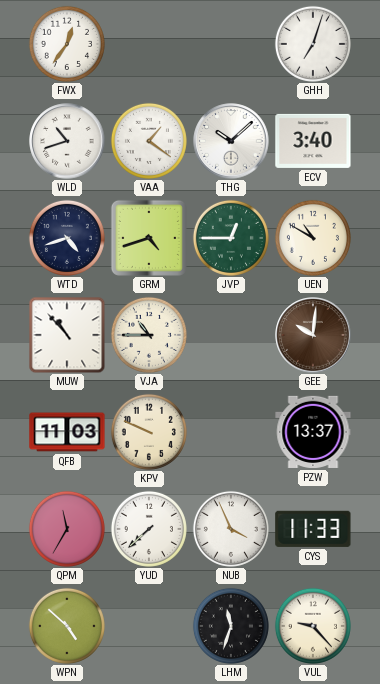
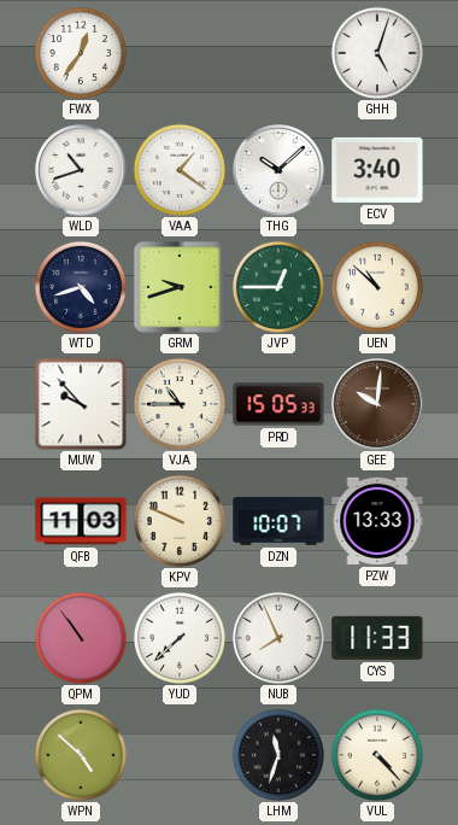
GHH: 7:03 -> 5:03 (377, 53)
GRM: 4:42 -> 9:42 (180, 287)
UEN: 10:50 -> 10:52 (377, 287)
MUW: 10:53 -> 9:53 (81, 404)
PRD: none -> 15:05 (278, 404)
DZN: none -> 10:07 (278, 521)
PZW: 13:37 -> 13:33 (377, 521)
QPM: 11:35 -> 10:54 (81, 638)
NUB: 3:56 -> 7:56 (278, 638)
VUL: 9:23 -> 4:23 (377, 755)
